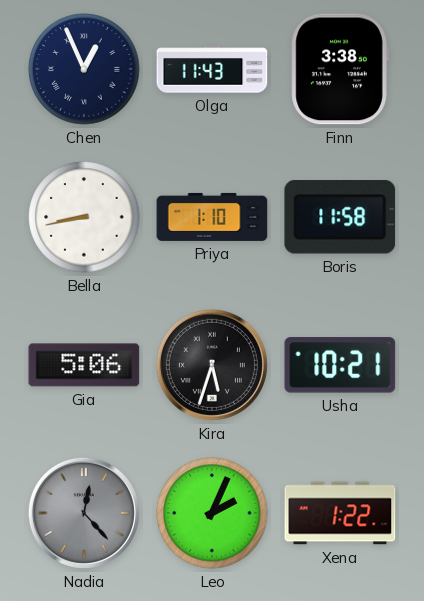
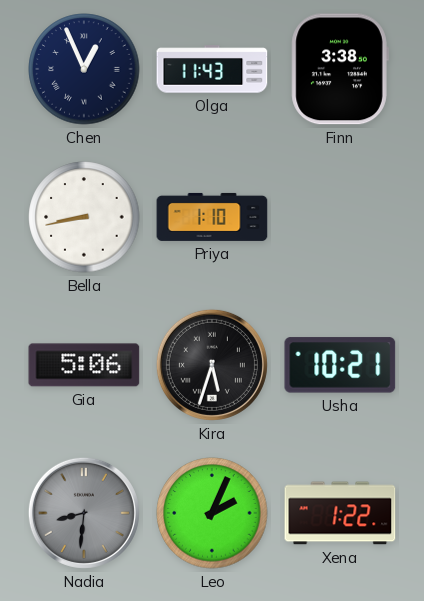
Boris: 11:58 -> none (340, 217)
Nadia: 12:23 -> 8:31 (84, 513)
